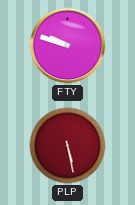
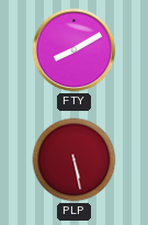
FTY: 9:48 -> 8:10 (75, 50)
